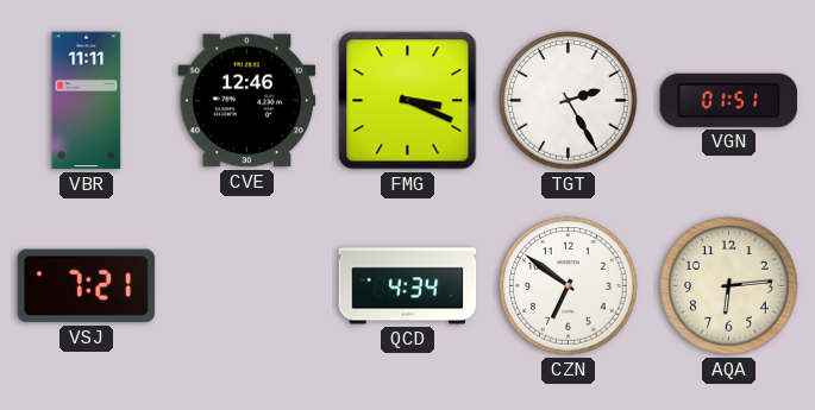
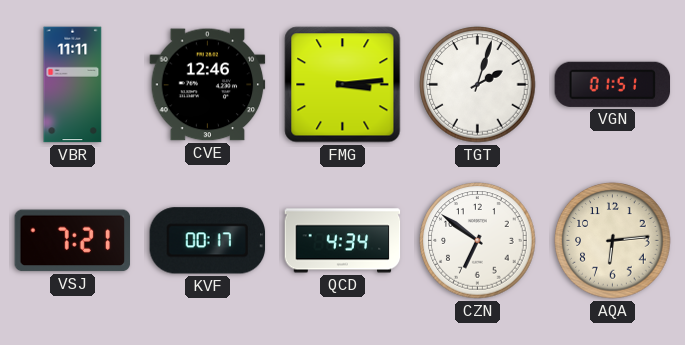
FMG: 3:19 -> 3:14 (343, 85)
TGT: 2:25 -> 2:03 (478, 85)
KVF: none -> 00:17 (208, 241)
